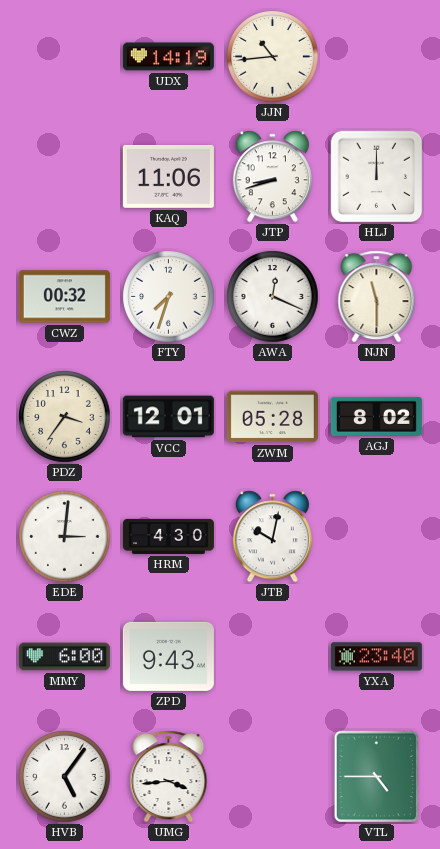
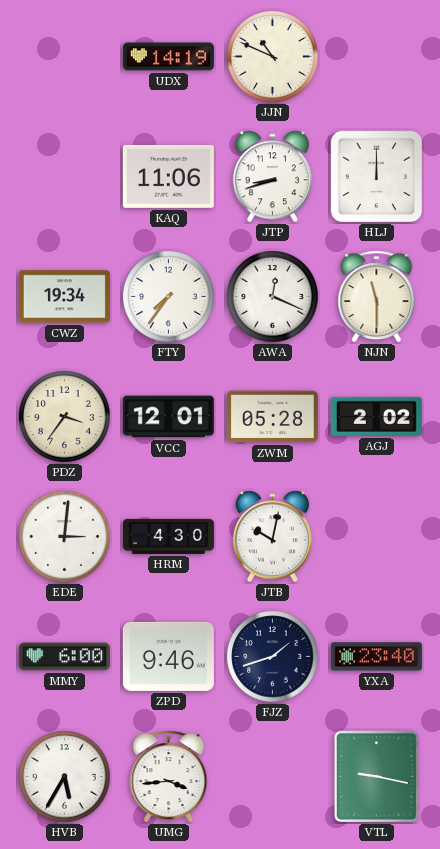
JJN: 10:44 -> 10:49 (273, 57)
CWZ: 00:32 -> 19:34 (64, 297)
FTY: 7:33 -> 7:36 (169, 297)
AGJ: 8:02 -> 2:02 (376, 416)
ZPD: 9:43 -> 9:46 (168, 656)
FJZ: none -> 1:42 (273, 657)
HVB: 5:06 -> 5:35 (65, 777)
VTL: 4:45 -> 9:17 (376, 777)
